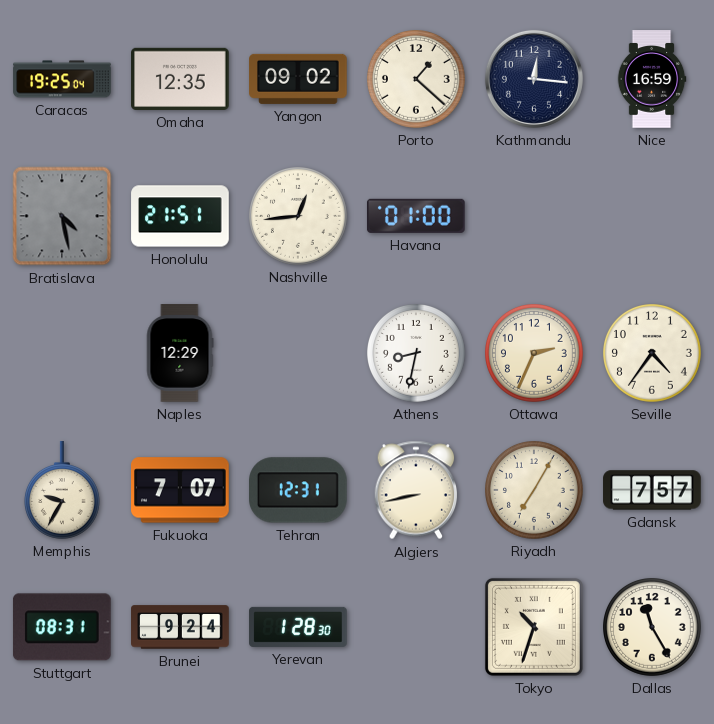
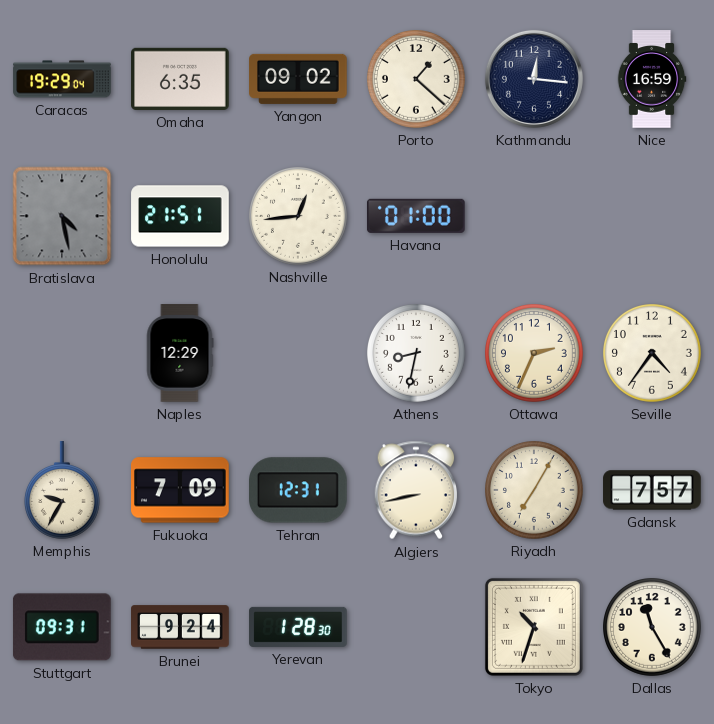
Caracas: 19:25 -> 19:29 (62, 79)
Omaha: 12:35 -> 6:35 (180, 79)
Fukuoka: 7:07 -> 7:09 (180, 490)
Stuttgart: 08:31 -> 09:31 (62, 627)
